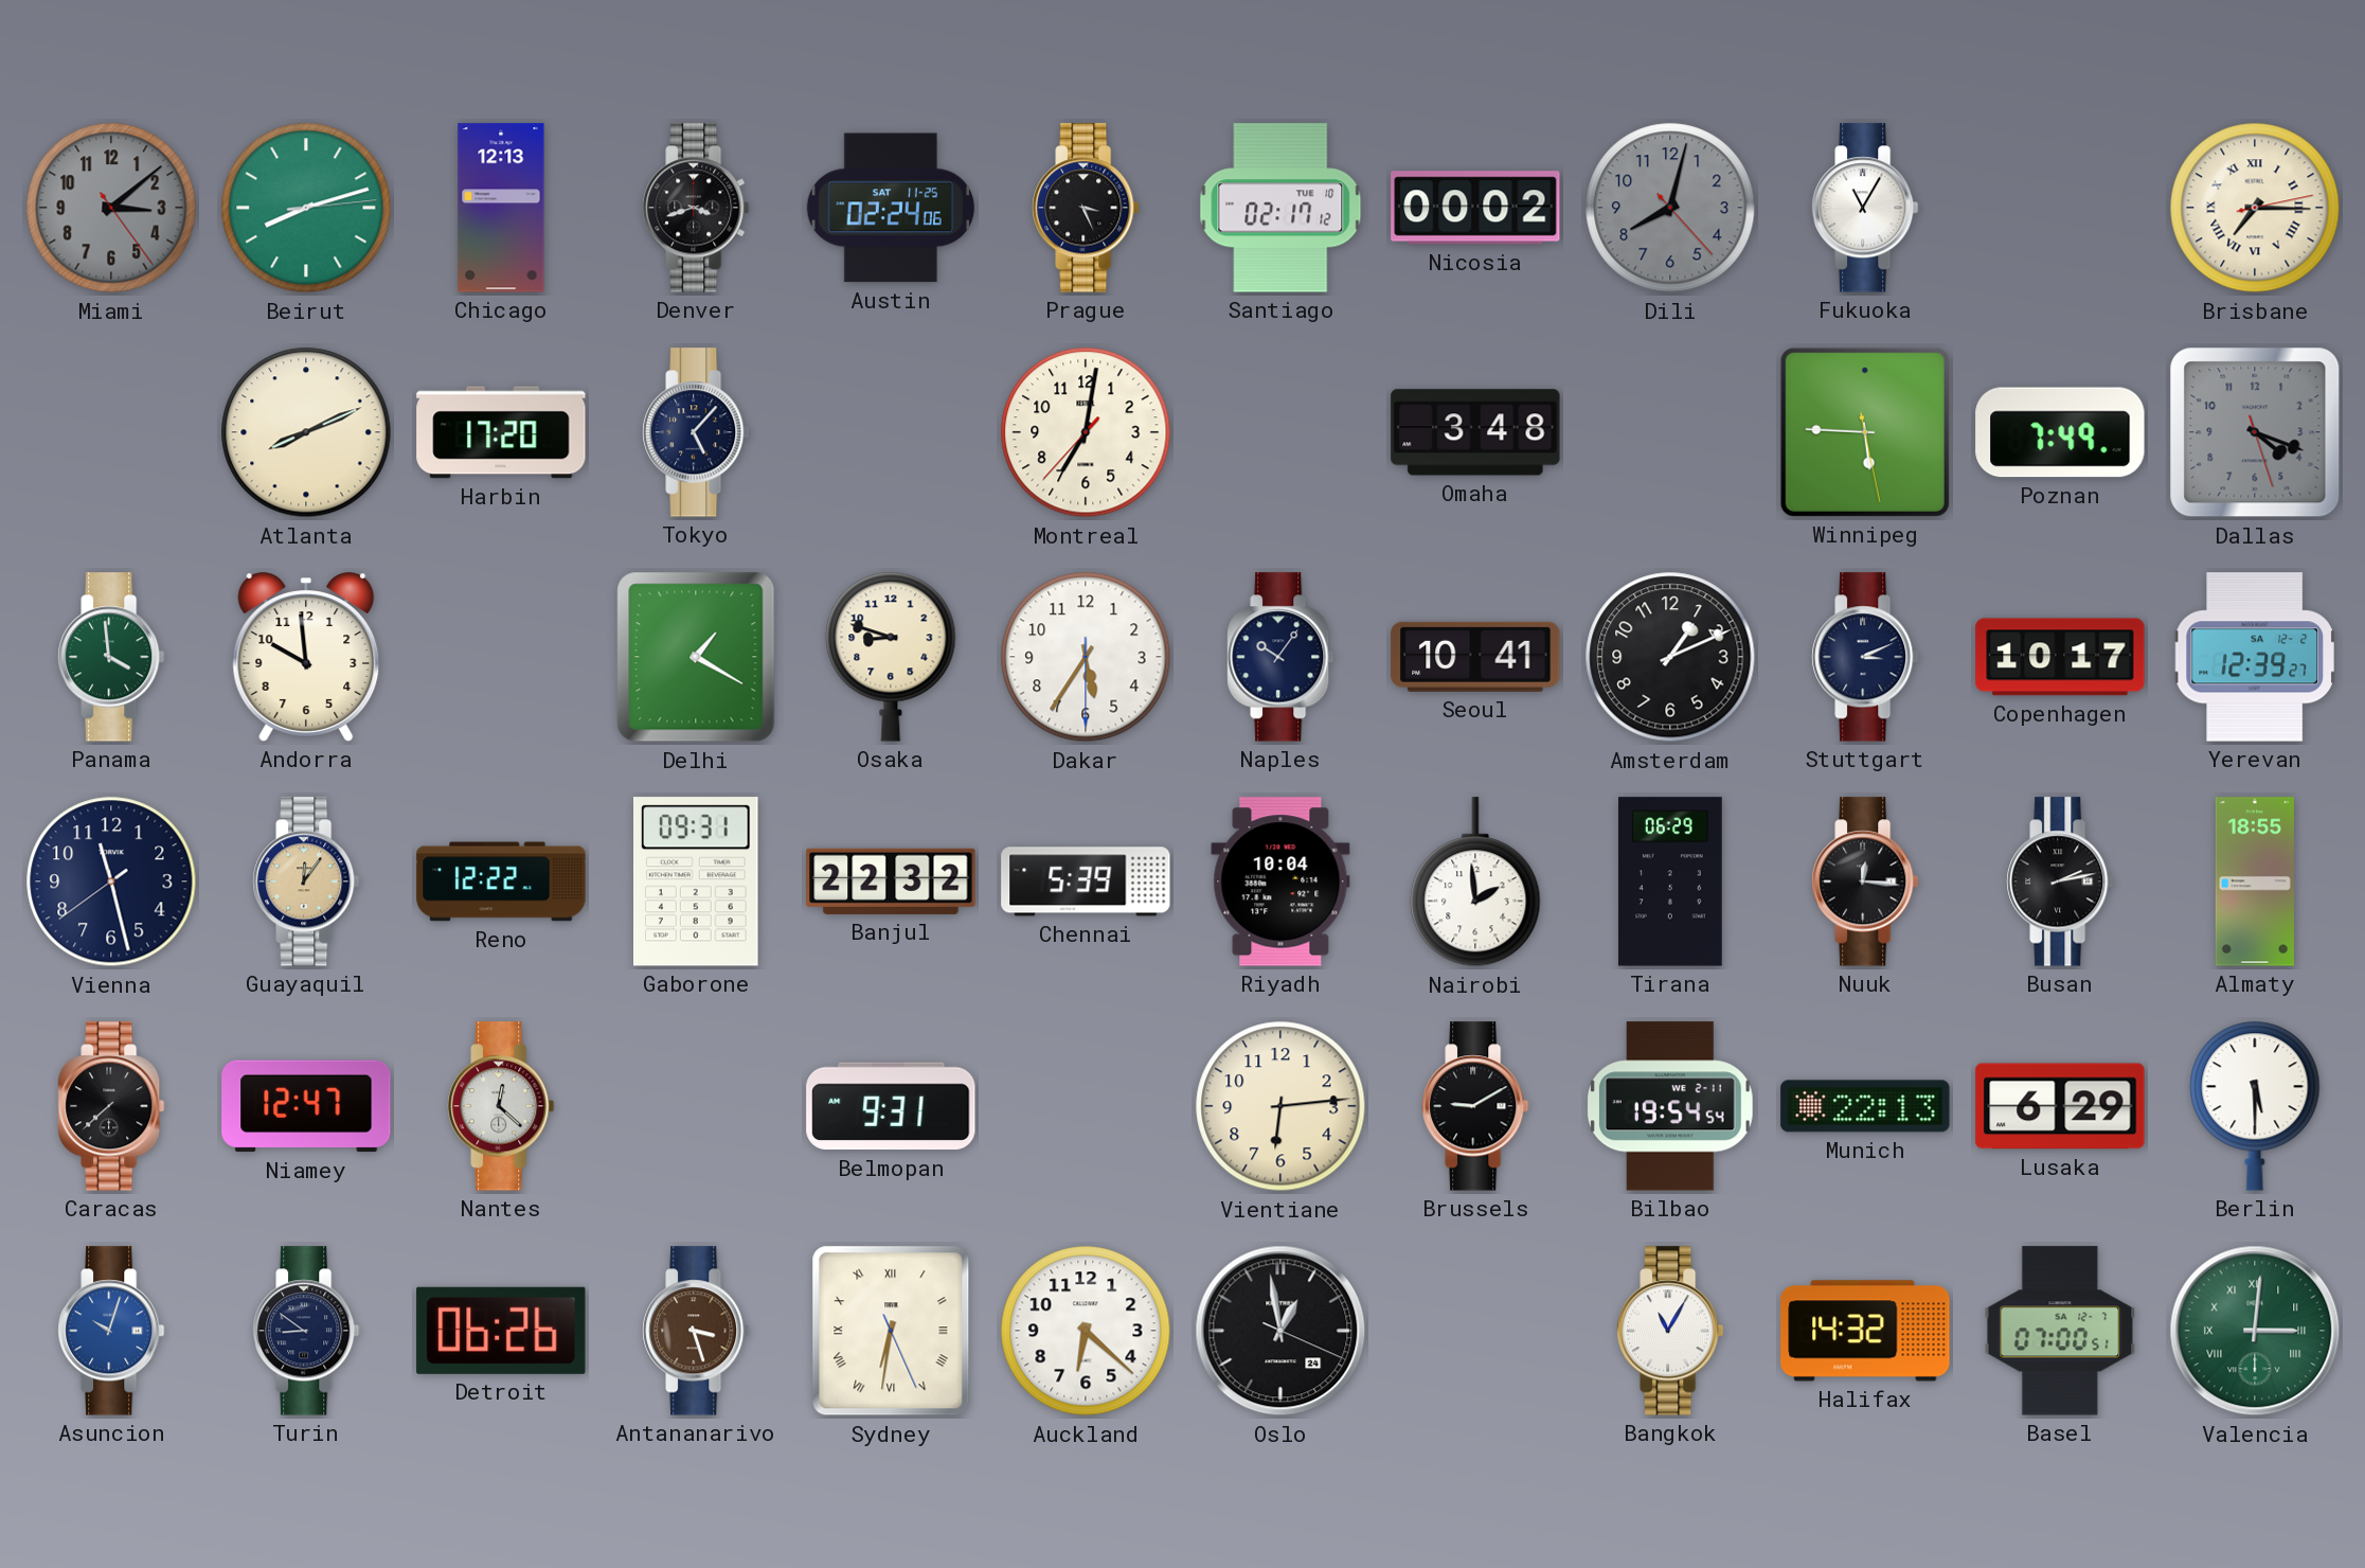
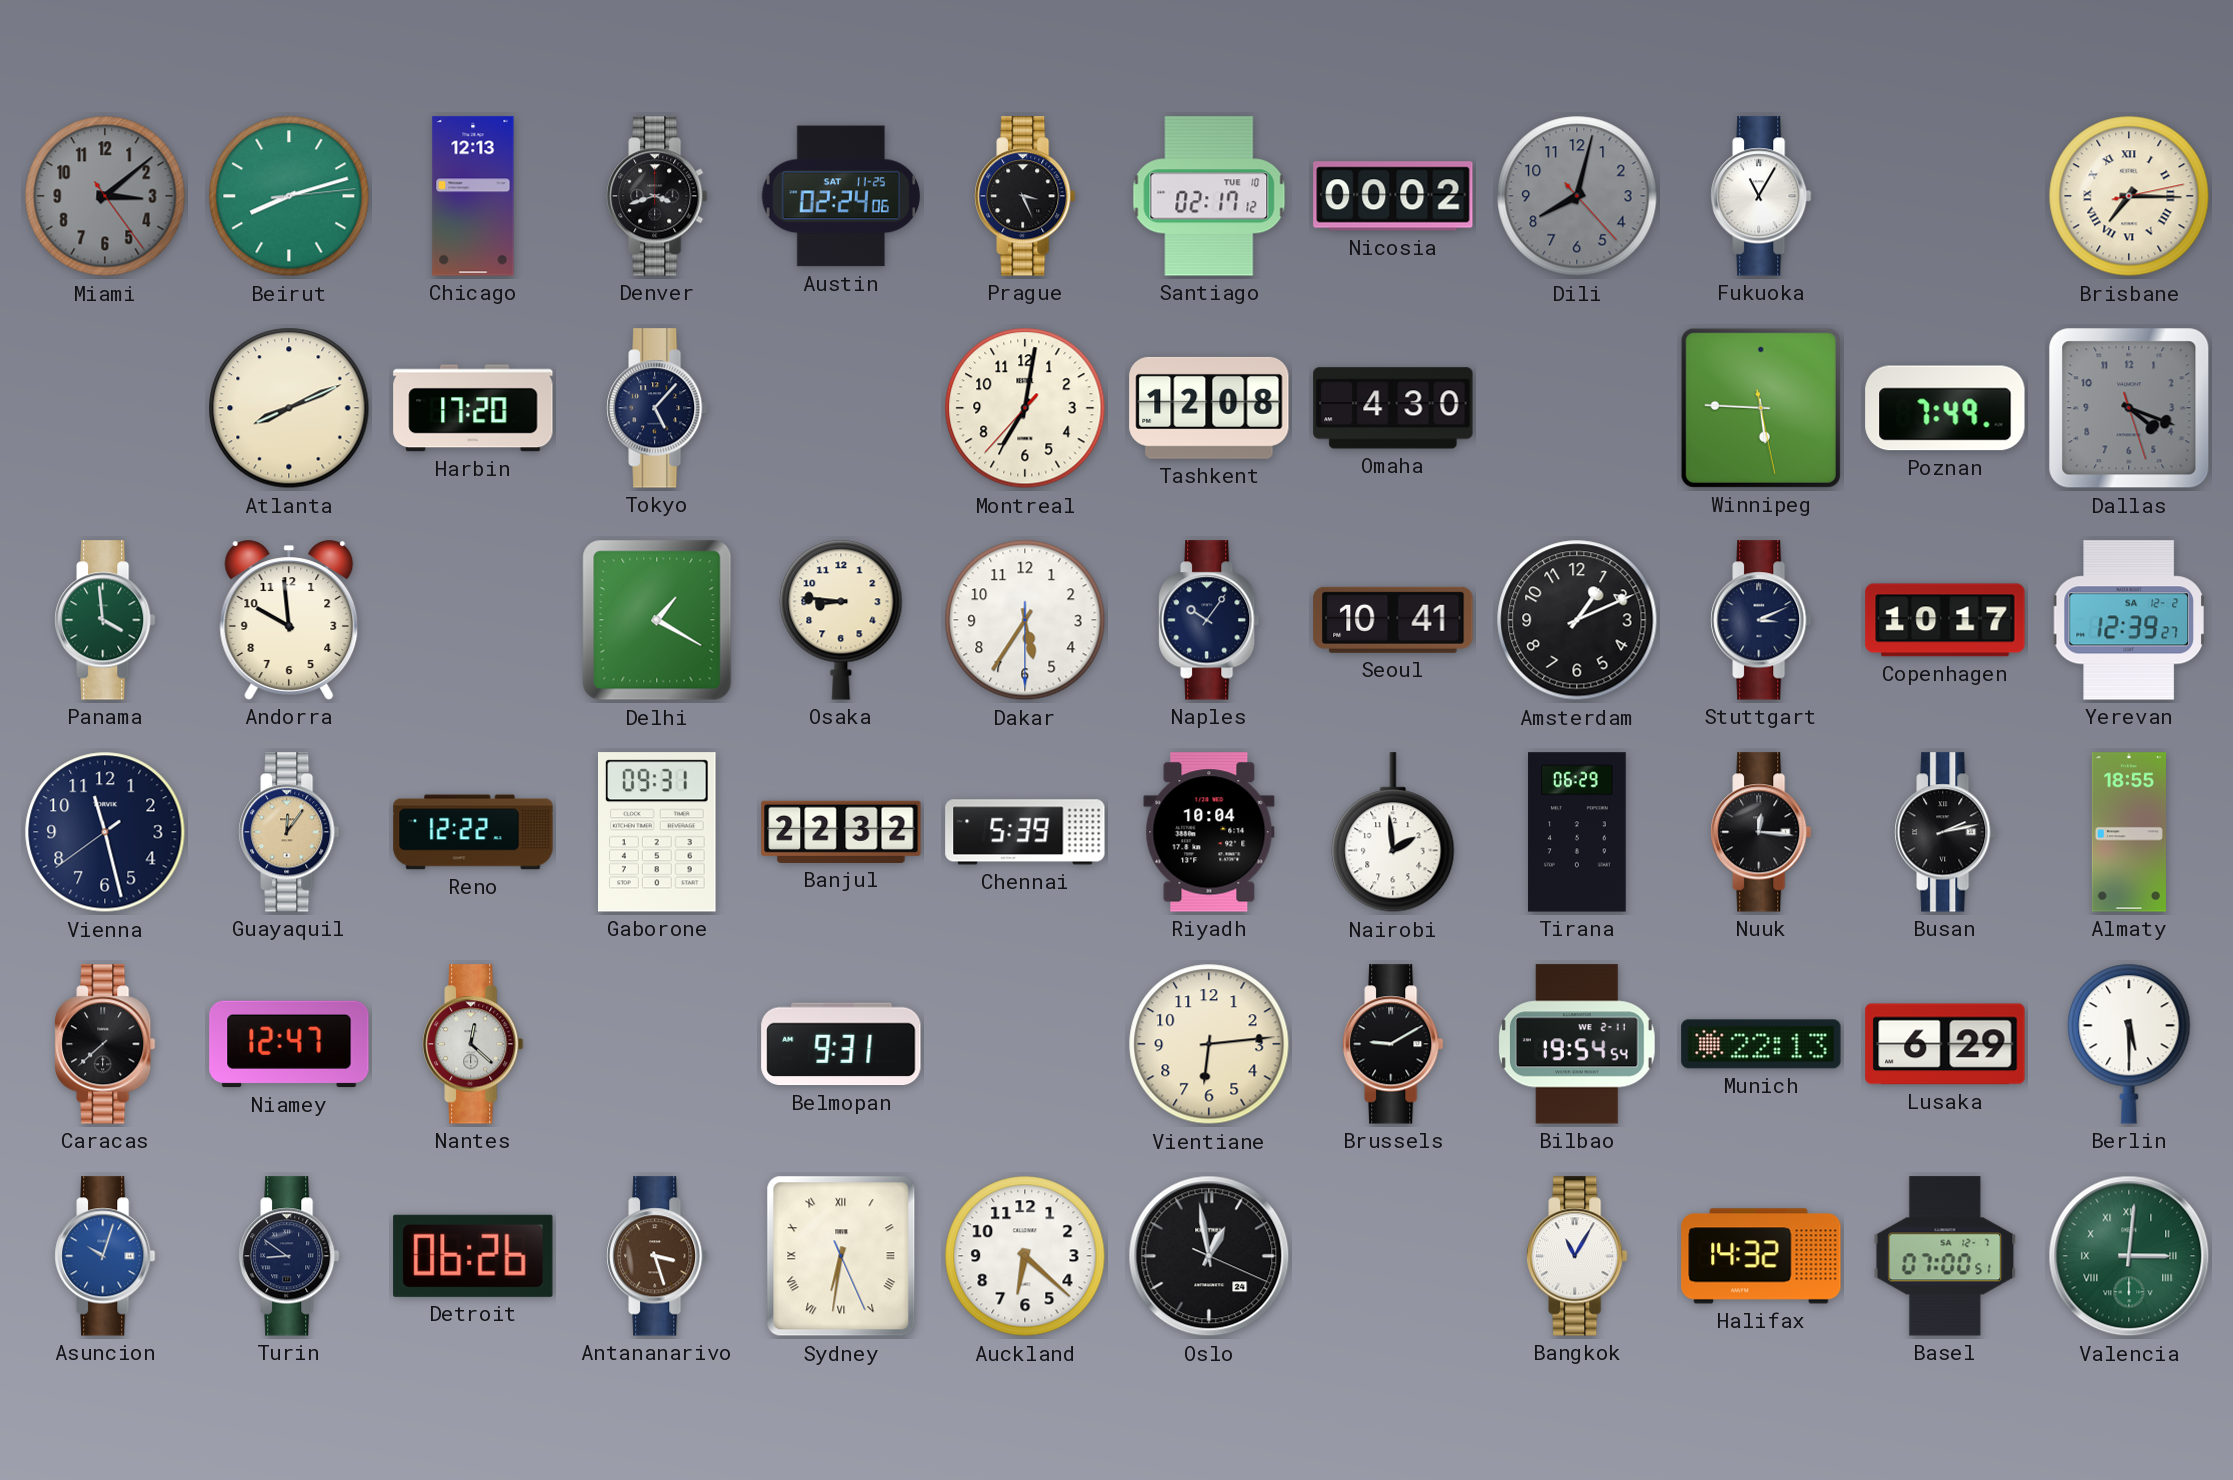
Tashkent: none -> 12:08 (1209, 408)
Omaha: 3:48 -> 4:30 (1393, 408)
Osaka: 8:48 -> 8:46 (841, 620)
